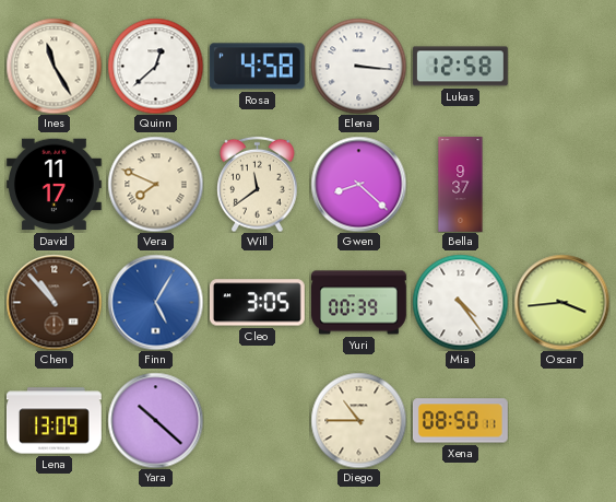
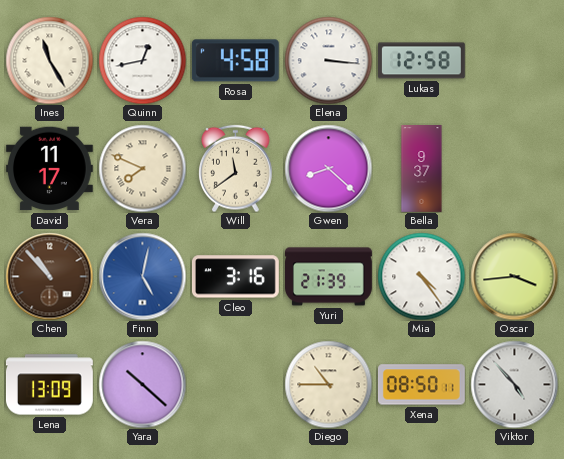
Quinn: 12:38 -> 12:43 (142, 60)
Finn: 5:05 -> 5:02 (142, 276)
Cleo: 3:05 -> 3:16 (235, 277)
Yuri: 00:39 -> 21:39 (329, 277)
Viktor: none -> 4:53 (514, 384)
